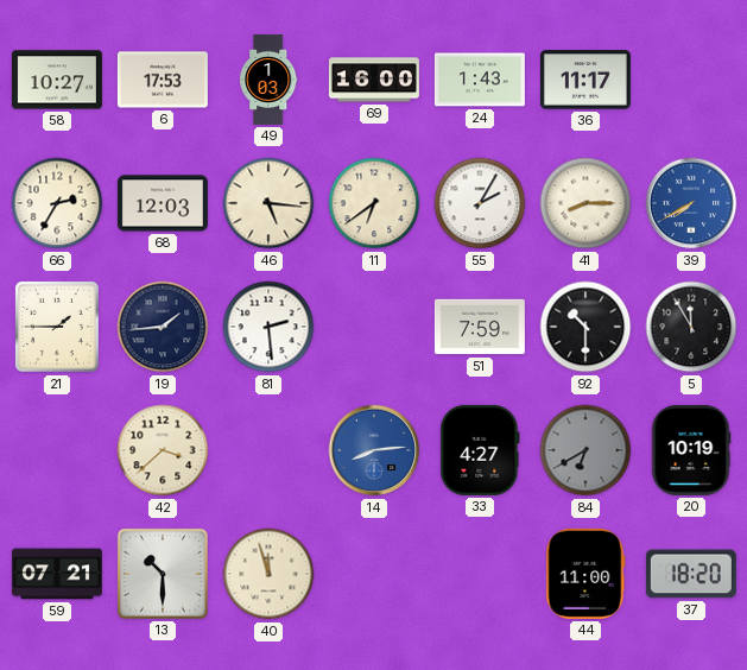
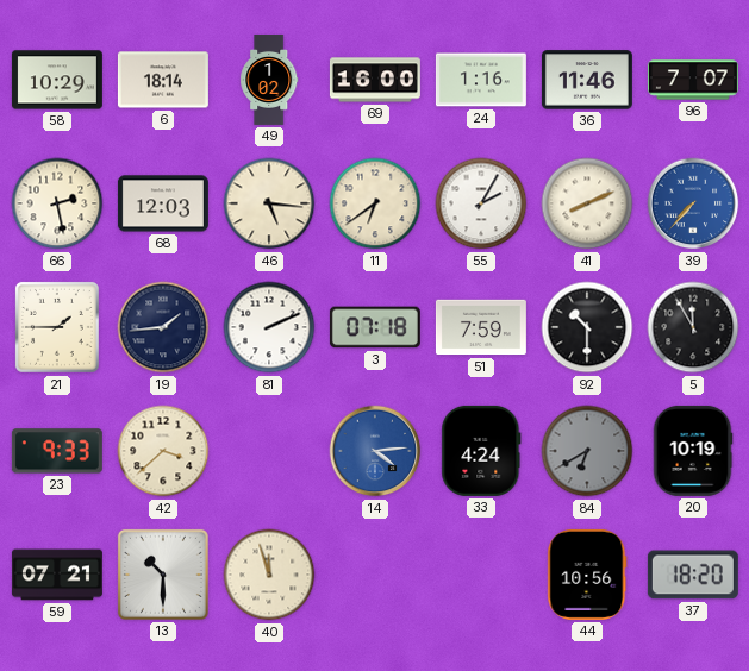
58: 10:27 -> 10:29 (57, 80)
6: 17:53 -> 18:14 (163, 80)
49: 1:03 -> 1:02 (269, 80)
24: 1:43 -> 1:16 (481, 80)
36: 11:17 -> 11:46 (587, 80)
96: none -> 7:07 (693, 80)
66: 2:35 -> 2:28 (57, 203)
41: 8:15 -> 8:11 (587, 203)
39: 7:40 -> 7:37 (693, 203)
81: 2:29 -> 2:11 (269, 327)
3: none -> 07:18 (375, 327)
23: none -> 9:33 (57, 451)
14: 8:14 -> 4:14 (375, 451)
33: 4:27 -> 4:24 (481, 451)
44: 11:00 -> 10:56 (587, 575)
